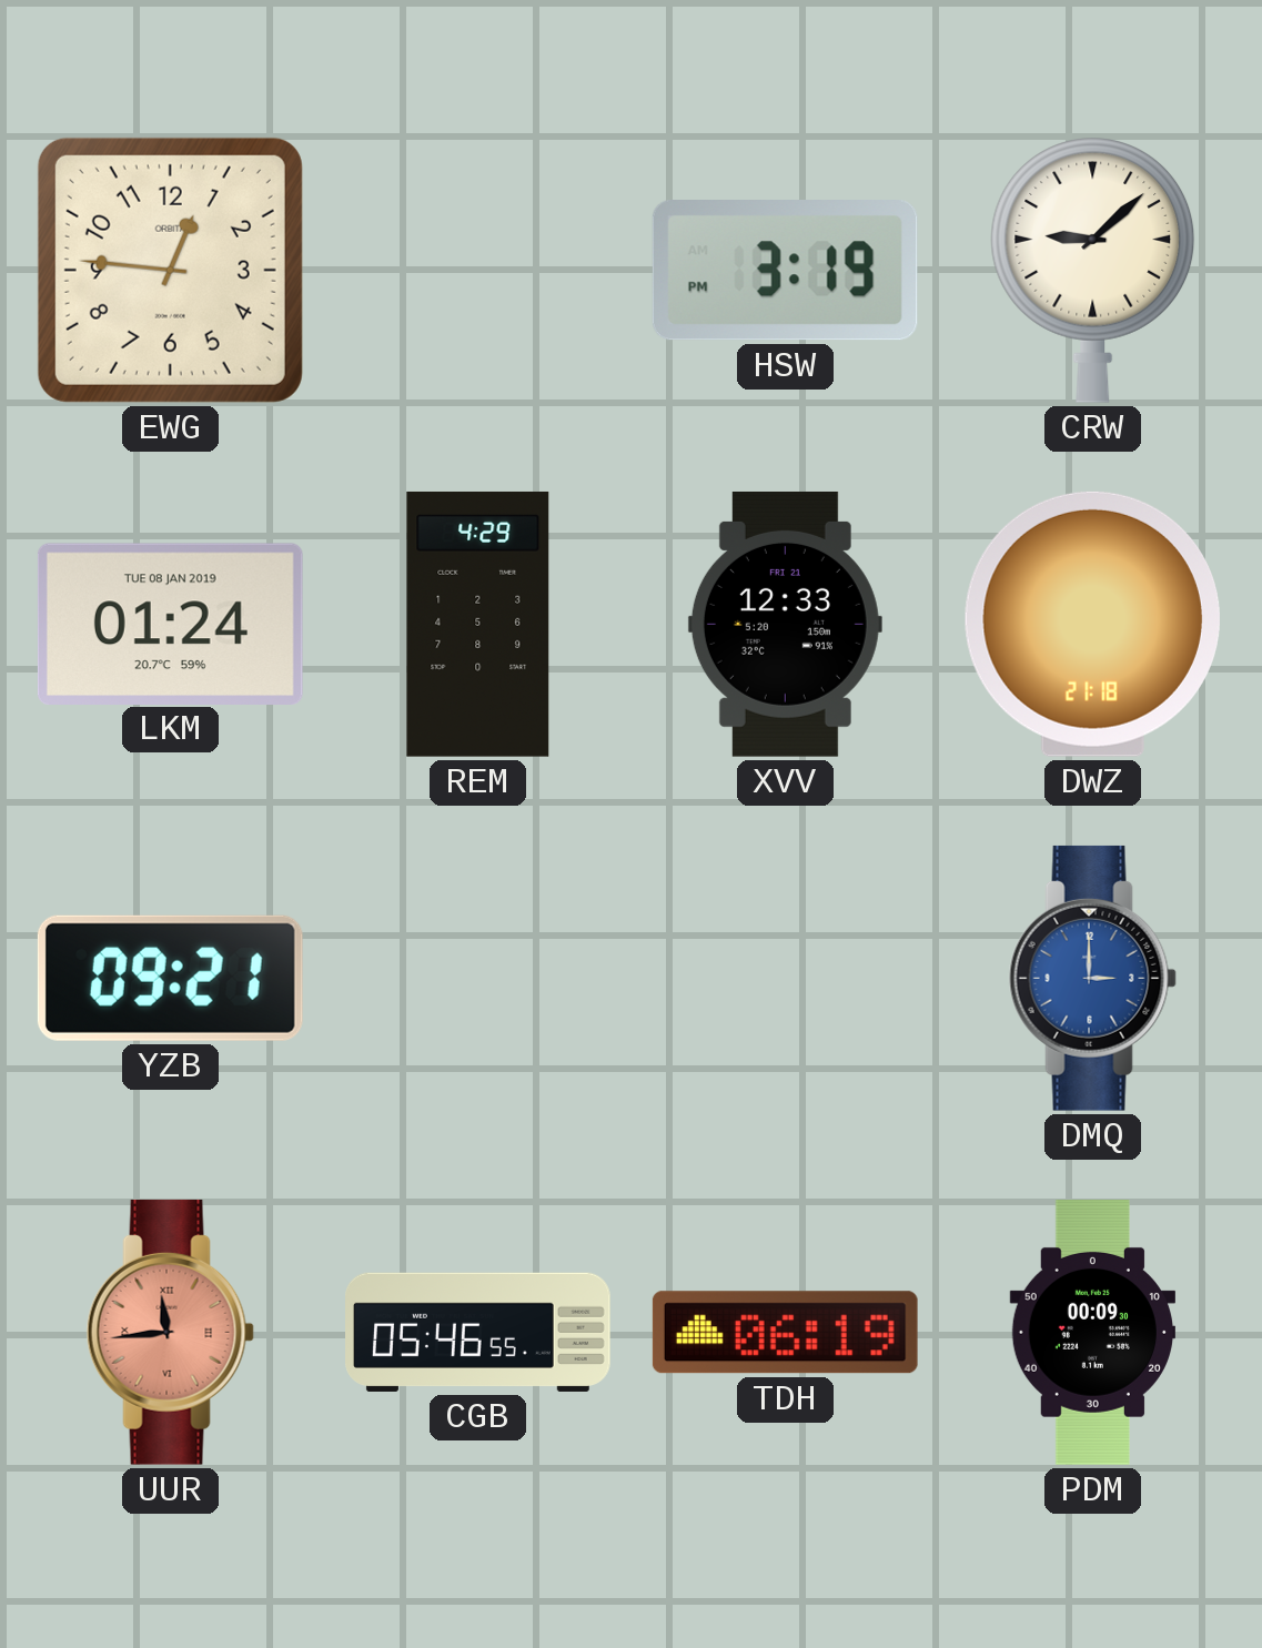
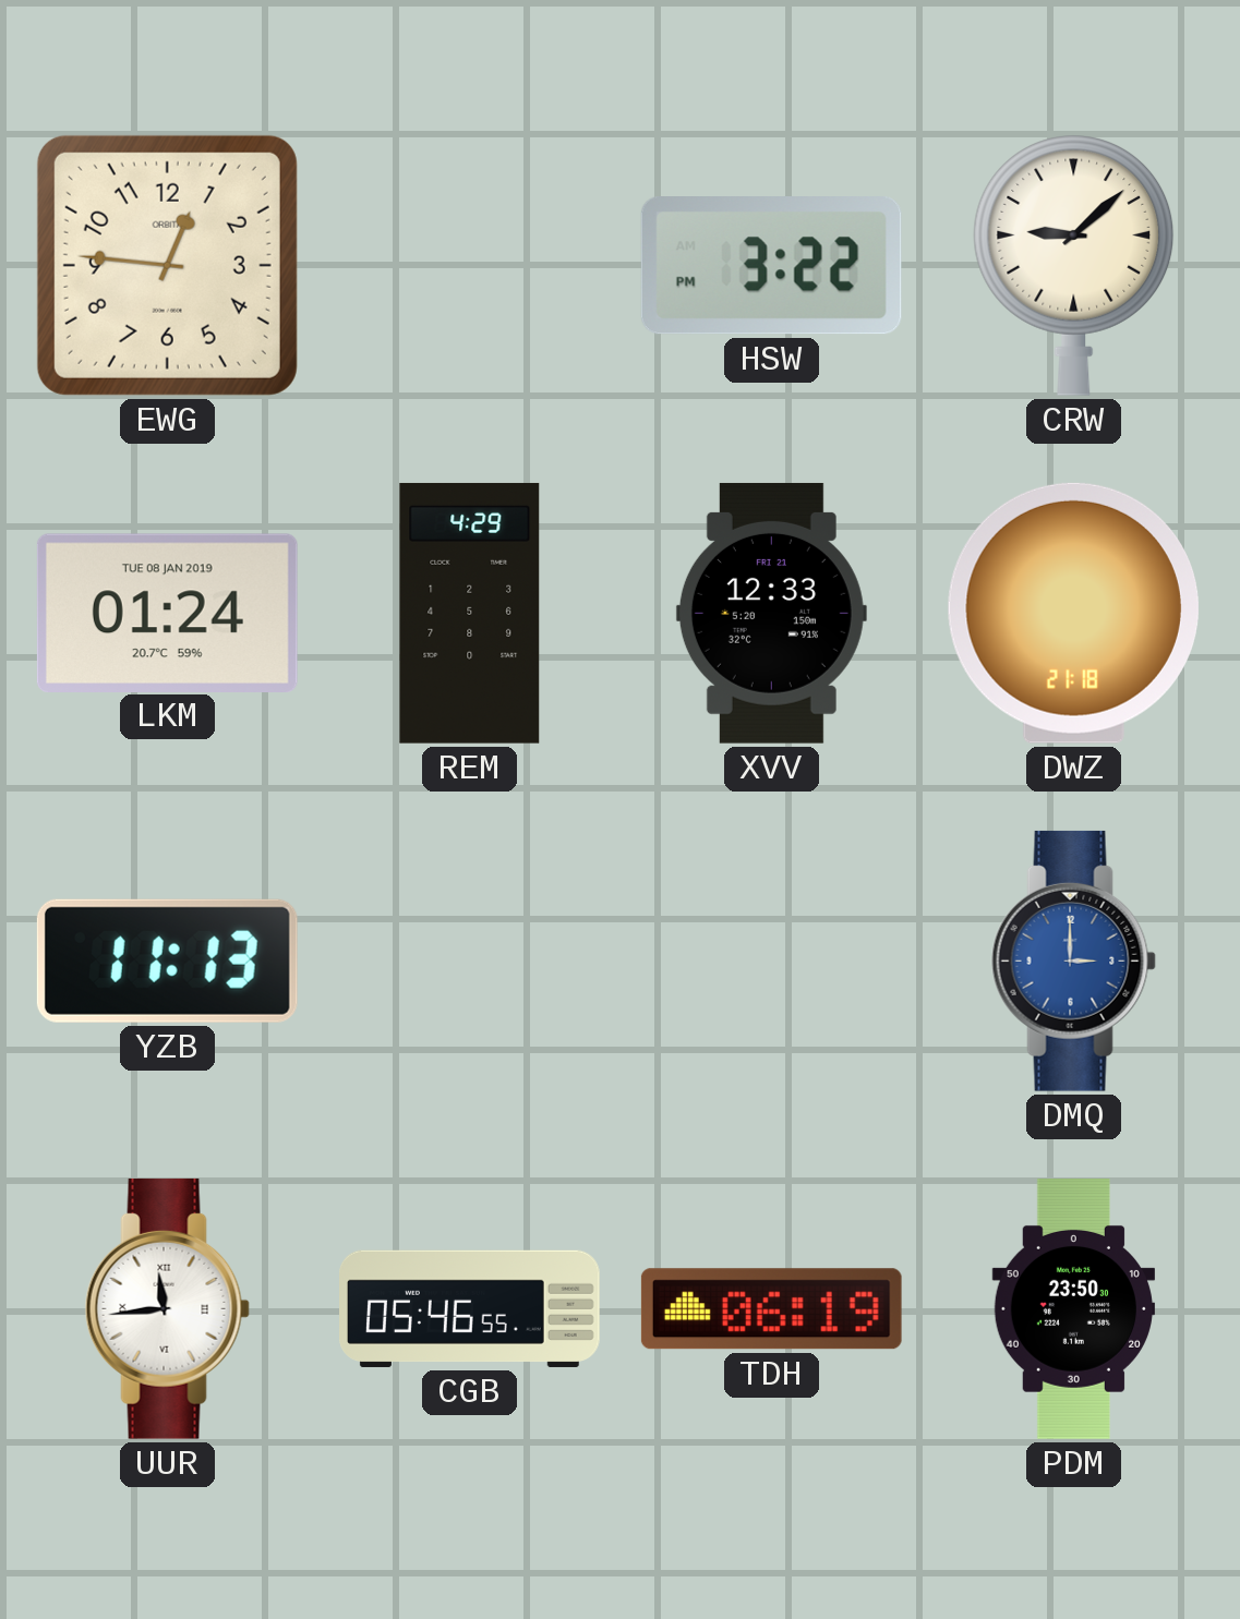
HSW: 3:19 -> 3:22 (771, 266)
YZB: 09:21 -> 11:13 (167, 960)
UUR dial: salmon -> white (167, 1308)
PDM: 00:09 -> 23:50 (1073, 1309)
